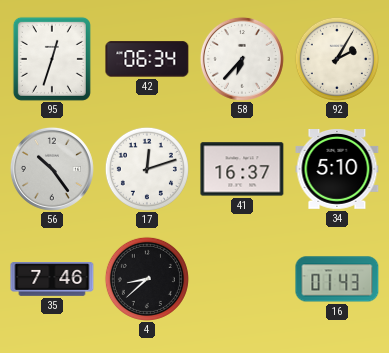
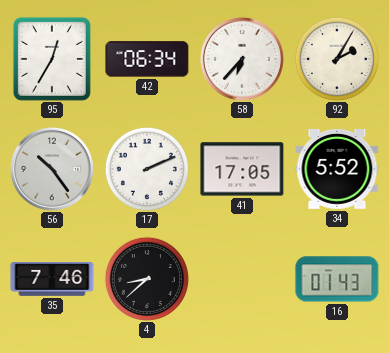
95: 12:33 -> 12:35 (52, 59)
17: 12:12 -> 2:11 (147, 169)
41: 16:37 -> 17:05 (242, 169)
34: 5:10 -> 5:52 (337, 170)
